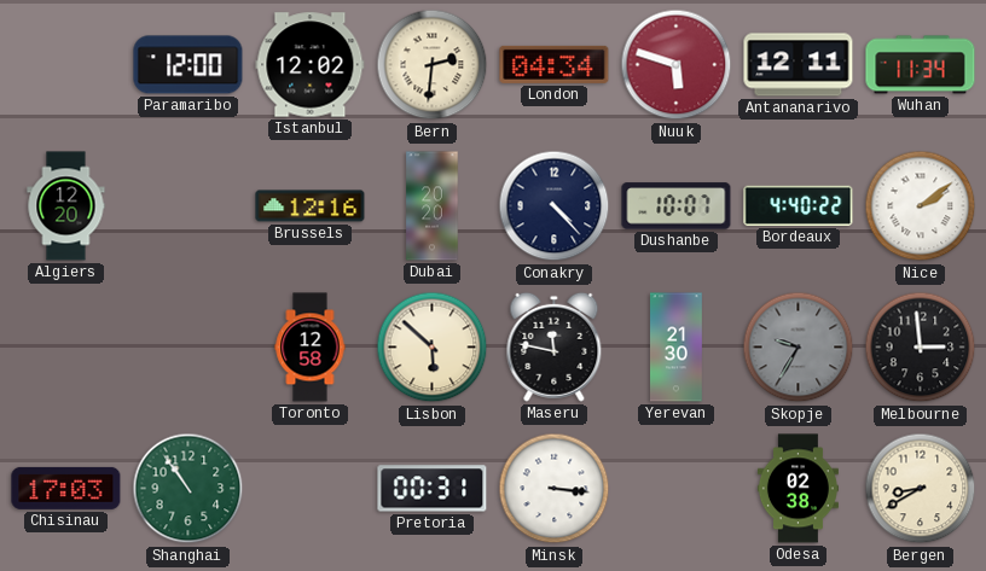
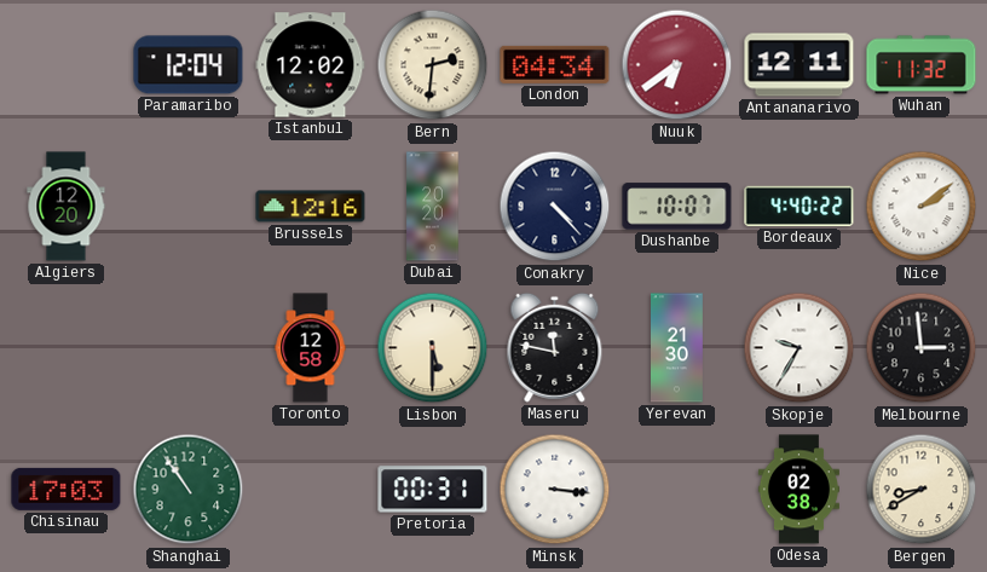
Paramaribo: 12:00 -> 12:04 (189, 65)
Nuuk: 5:48 -> 6:39 (677, 65)
Wuhan: 11:34 -> 11:32 (922, 65)
Lisbon: 5:52 -> 5:30 (433, 348)
Skopje dial: grey -> white (800, 348)
